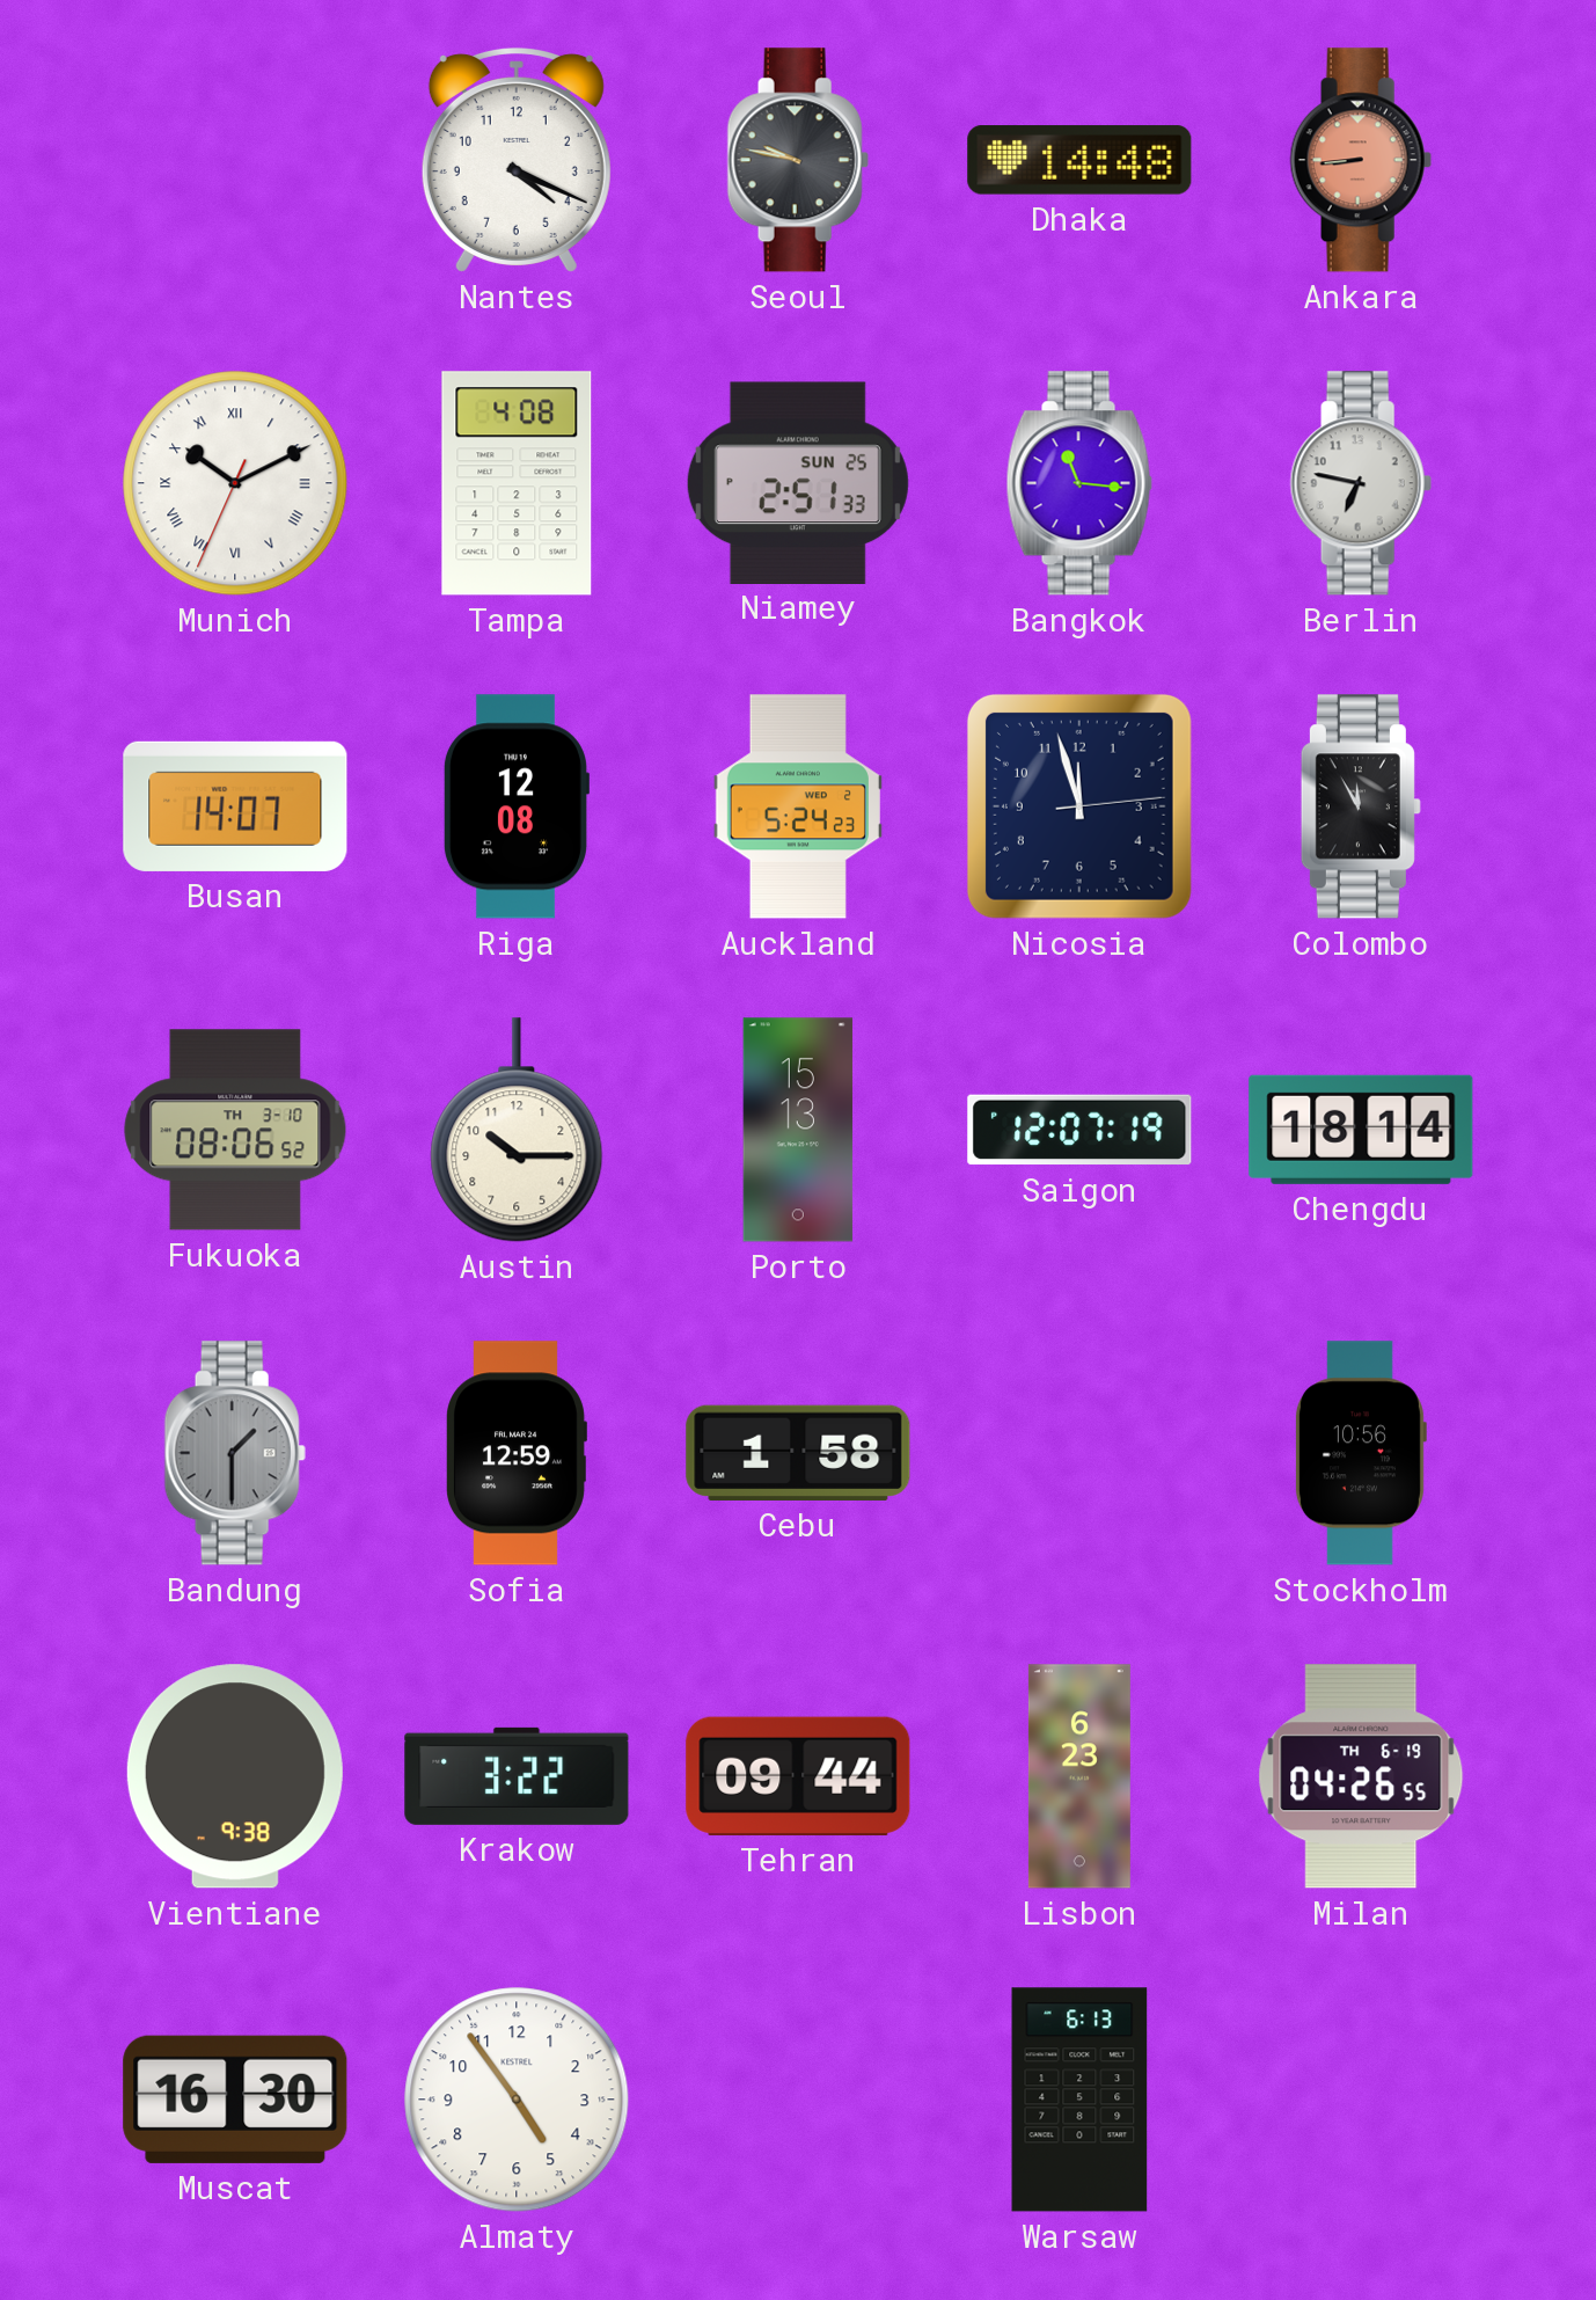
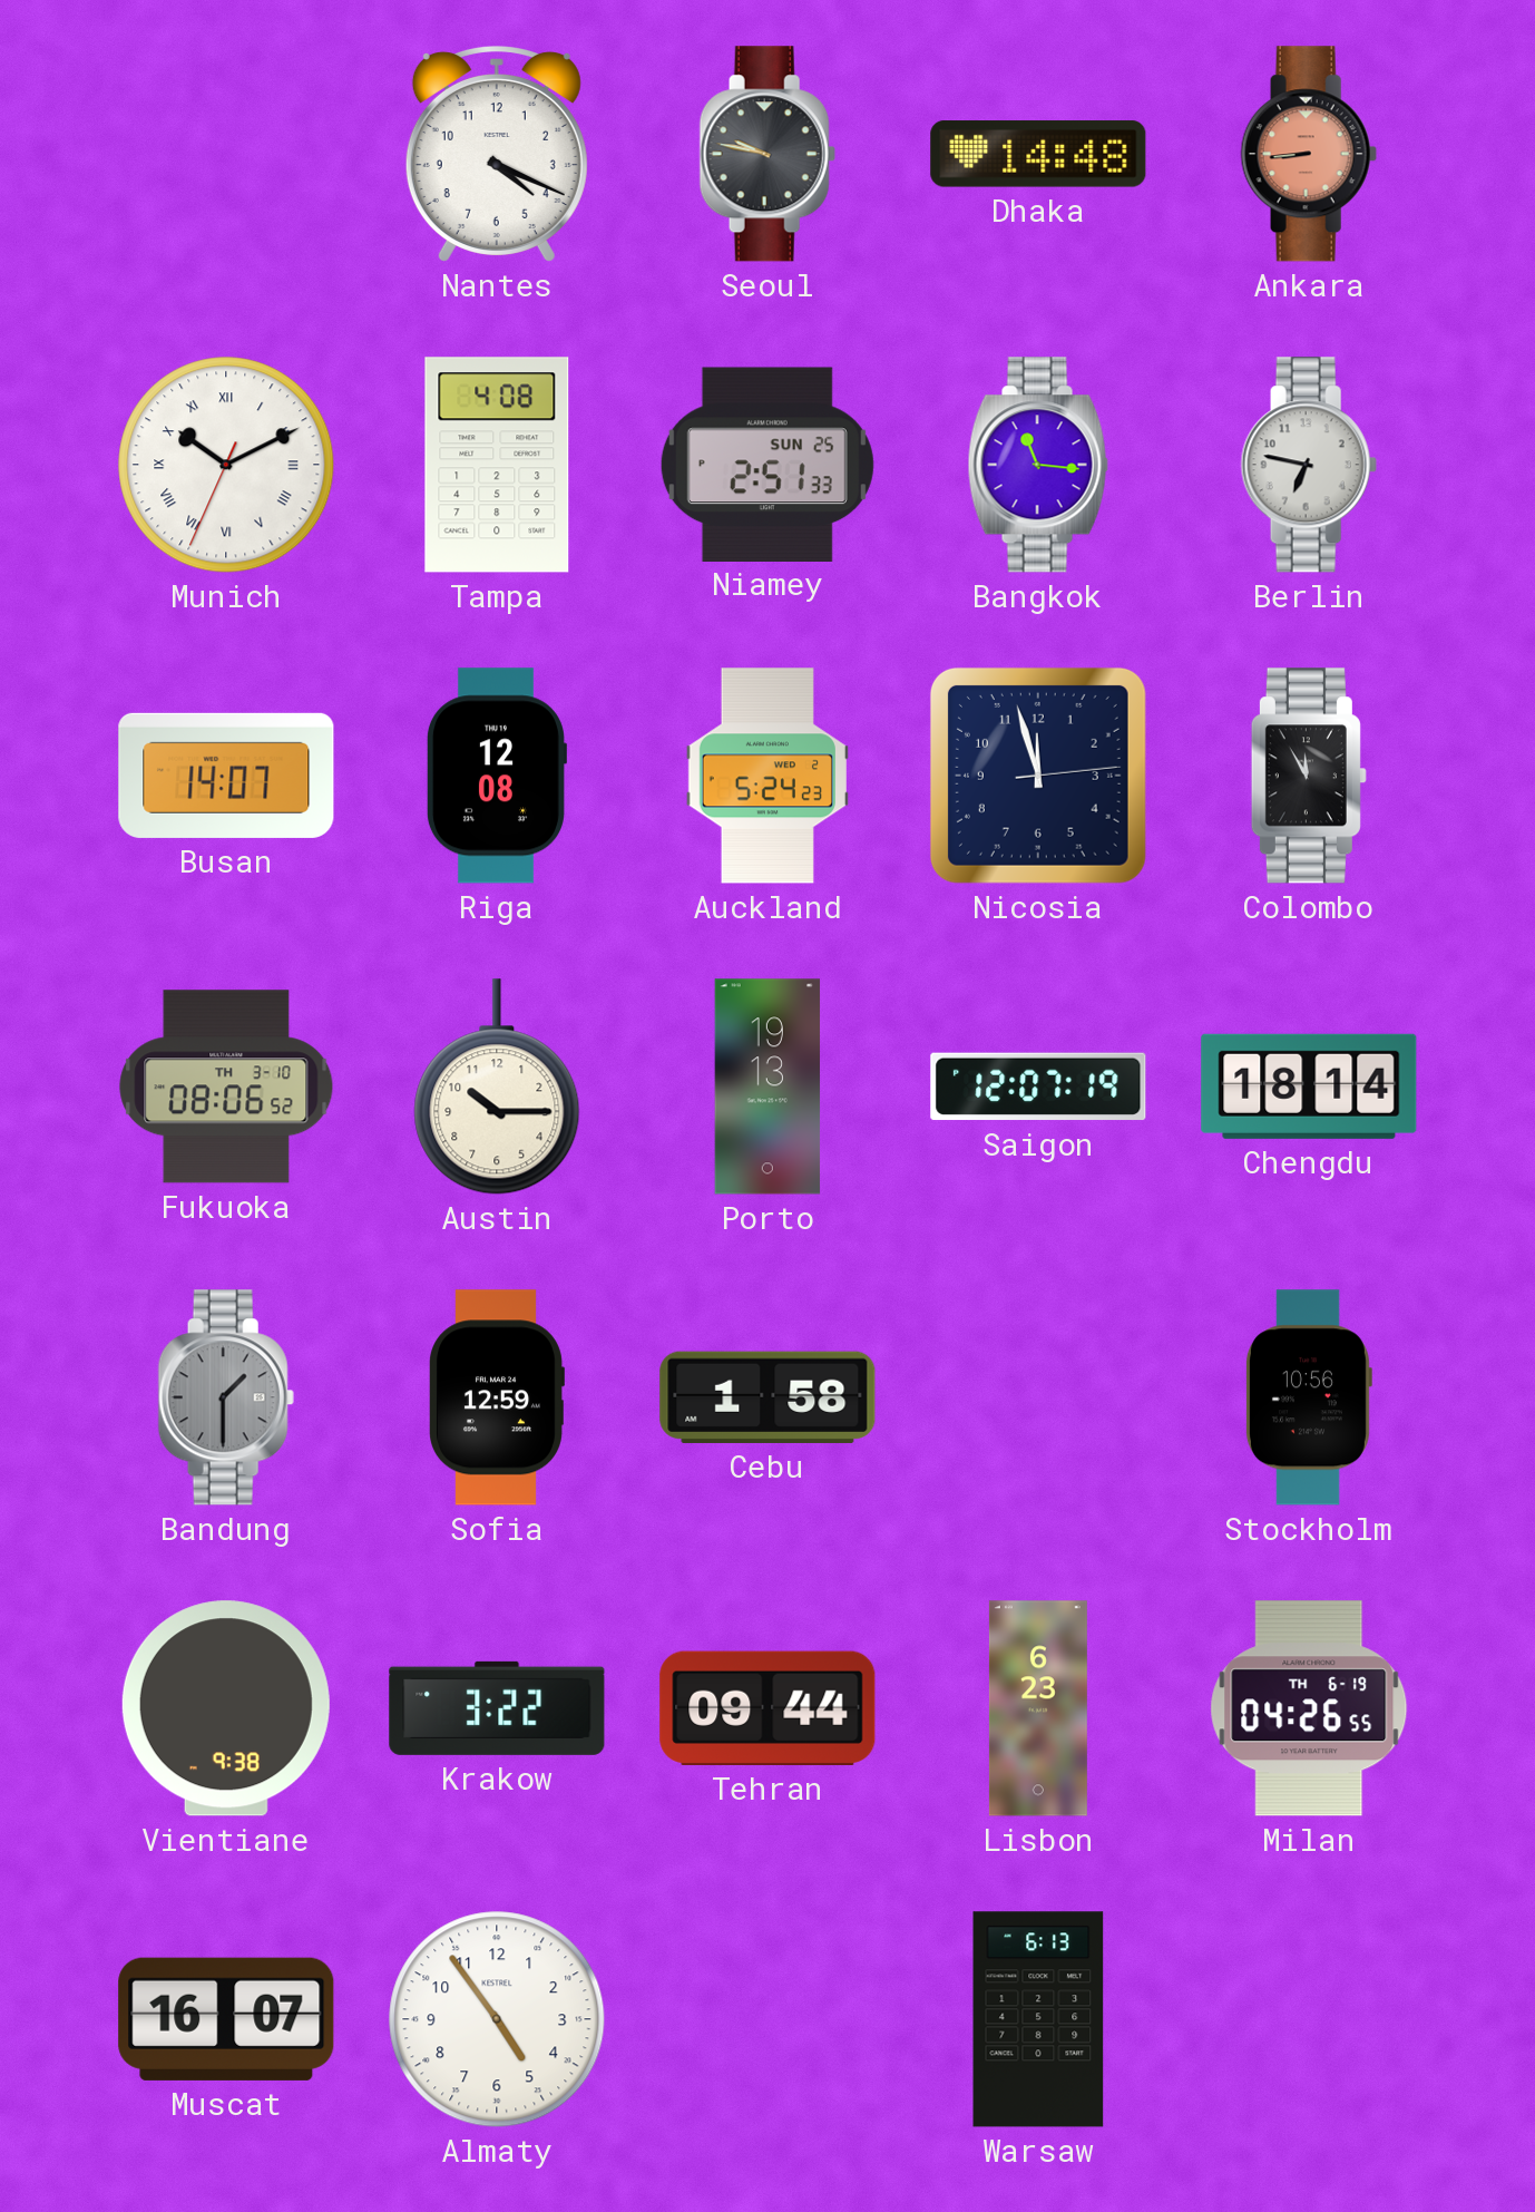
Porto: 15:13 -> 19:13 (767, 1086)
Muscat: 16:30 -> 16:07 (226, 2019)
